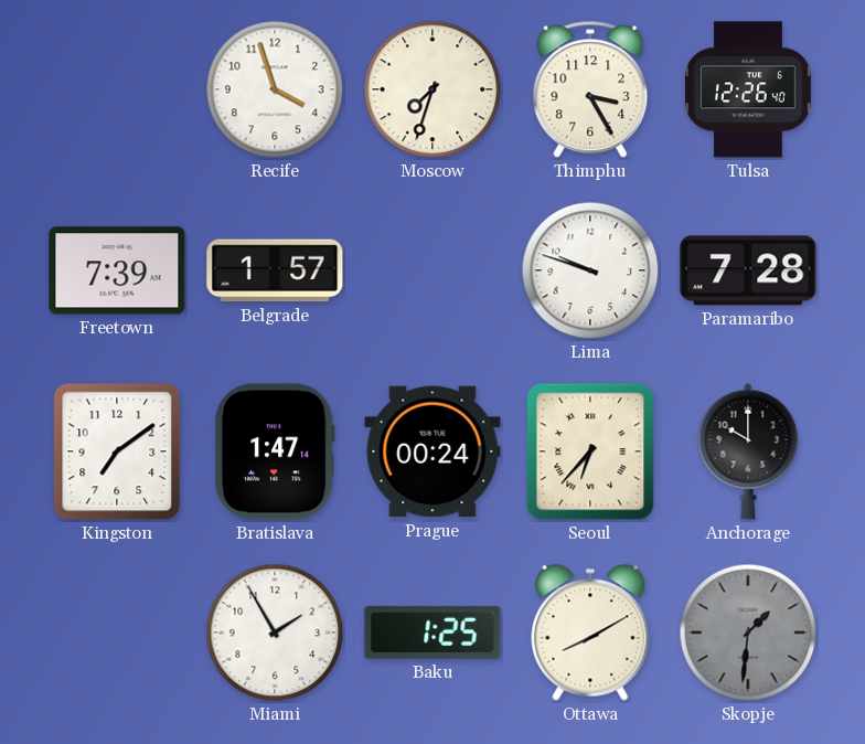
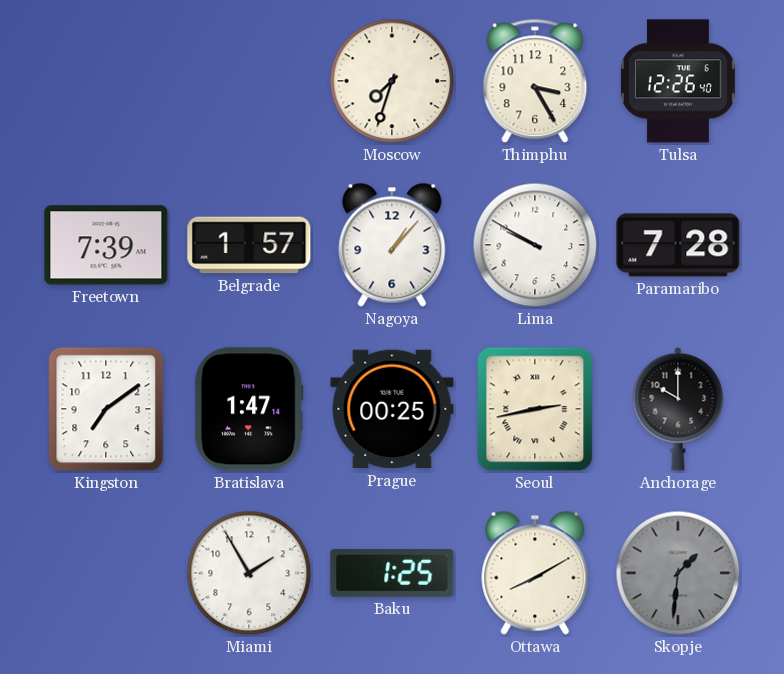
Recife: 3:57 -> none (275, 89)
Nagoya: none -> 1:07 (392, 245)
Lima: 9:48 -> 9:50 (535, 245)
Prague: 00:24 -> 00:25 (392, 409)
Seoul: 6:37 -> 2:43 (535, 409)
